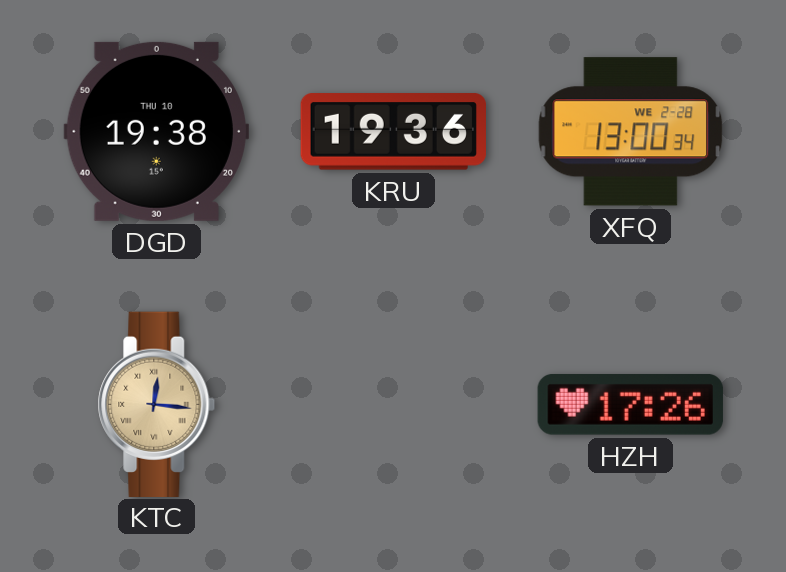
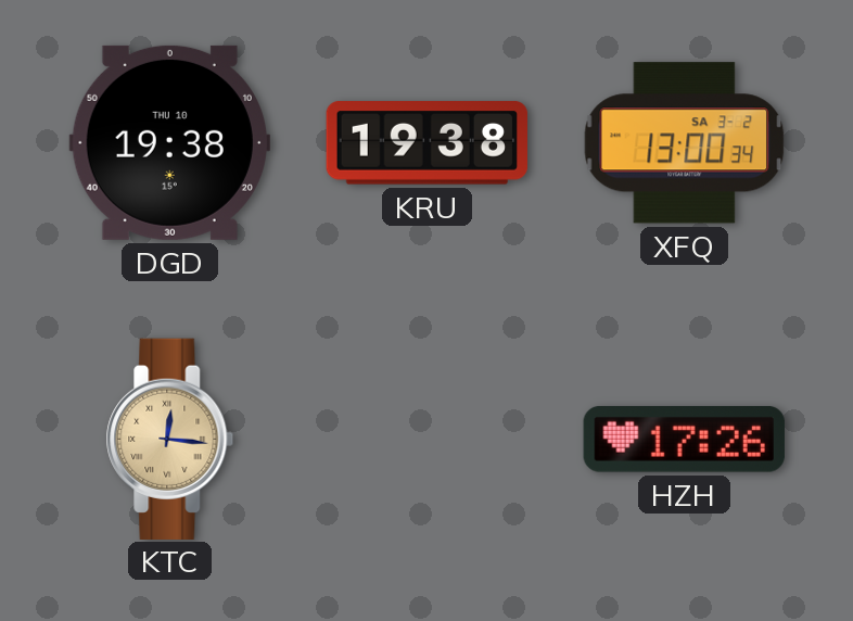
KRU: 19:36 -> 19:38 (426, 143)
XFQ date: WE 2-28 -> SA 3-2 (685, 143)
